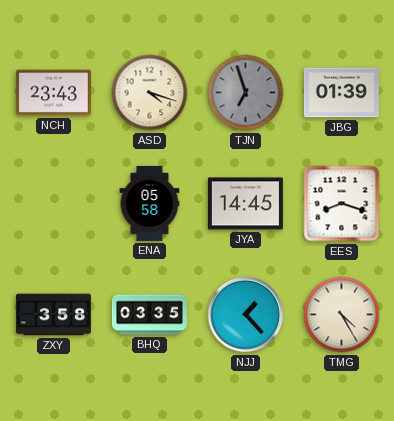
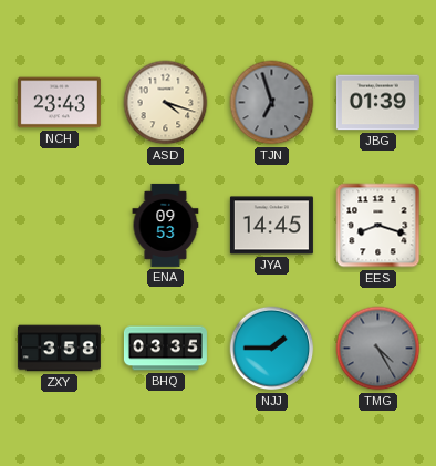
ENA: 05:58 -> 09:53 (166, 225)
NJJ: 1:23 -> 1:45 (272, 349)
TMG dial: cream -> grey (378, 349)
